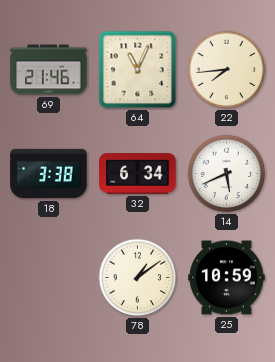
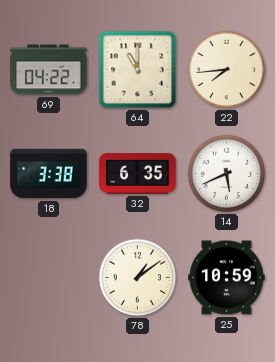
69: 21:46 -> 04:22 (49, 70)
64: 11:04 -> 11:00 (138, 70)
32: 6:34 -> 6:35 (138, 174)
